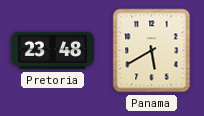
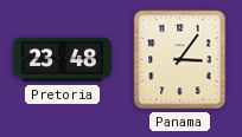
Panama: 5:40 -> 3:06 (180, 60)
